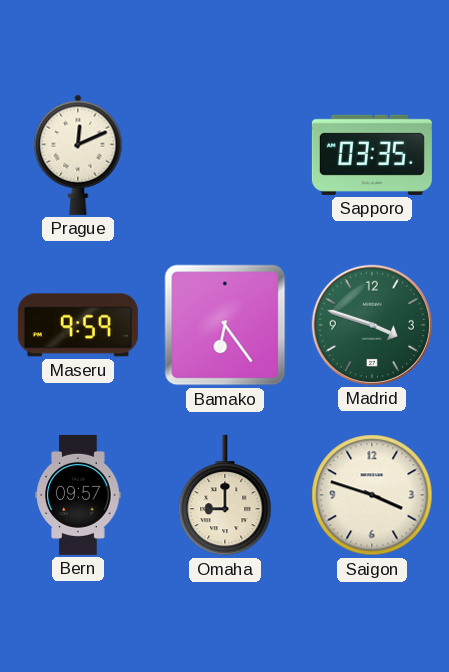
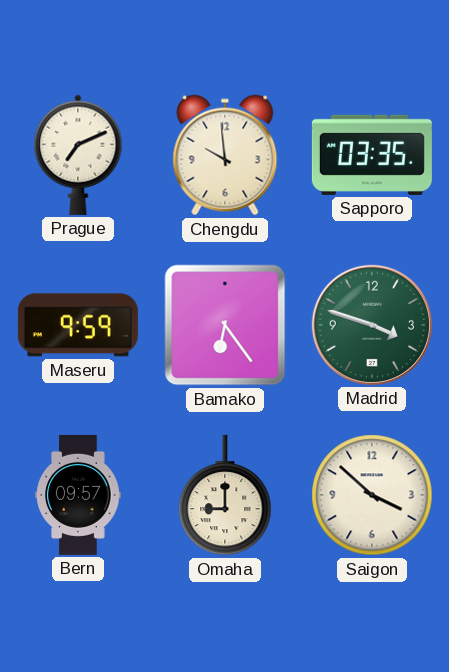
Prague: 12:11 -> 7:11 (78, 155)
Chengdu: none -> 9:59 (225, 155)
Saigon: 3:48 -> 3:52 (372, 495)
